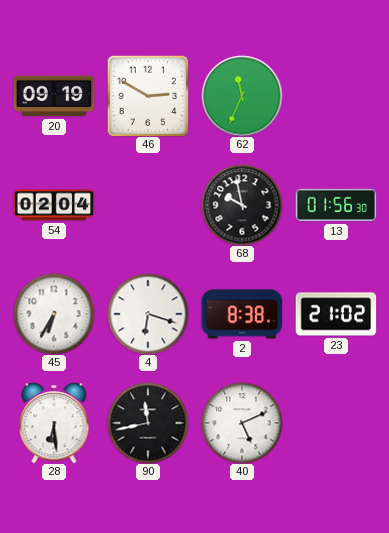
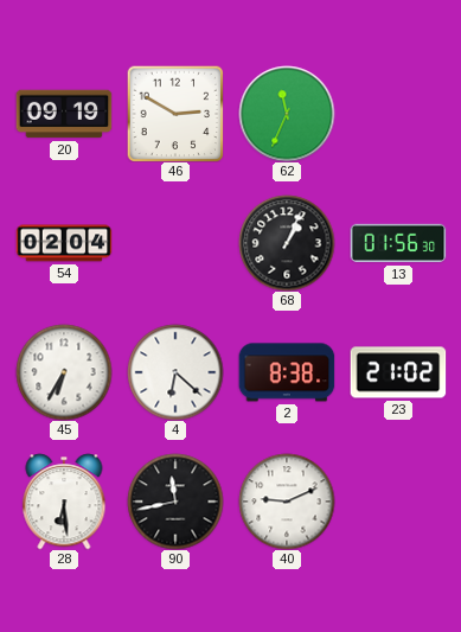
68: 9:58 -> 1:04 (287, 243)
4: 6:18 -> 6:22 (175, 372)
40: 5:11 -> 9:11 (287, 502)
